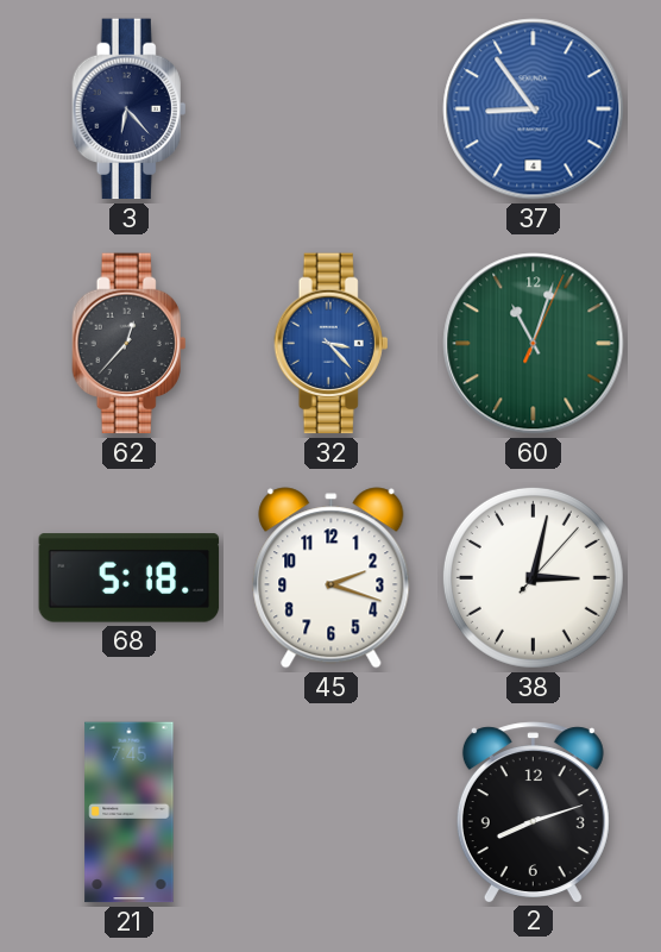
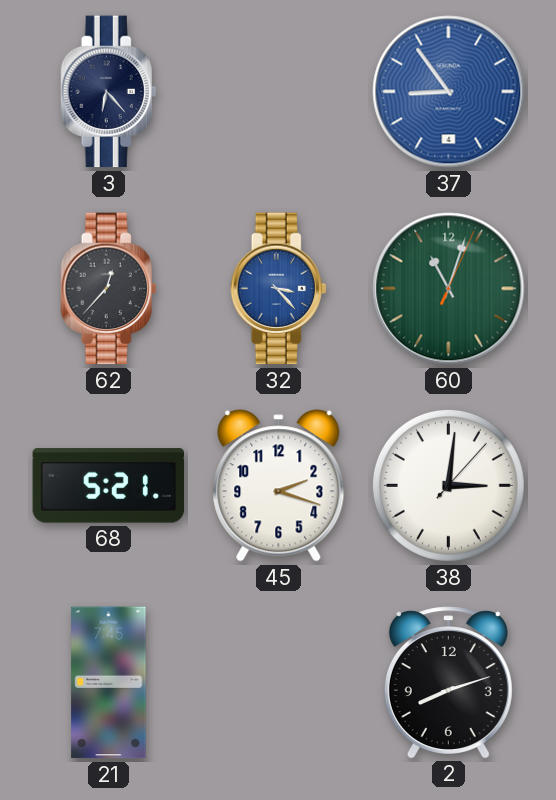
68: 5:18 -> 5:21 (109, 486)
38: 3:02 -> 3:01 (448, 485)
